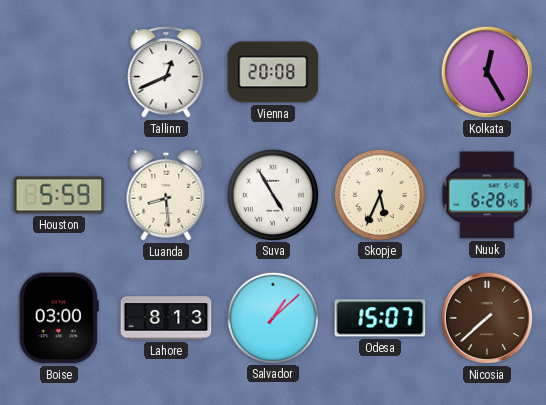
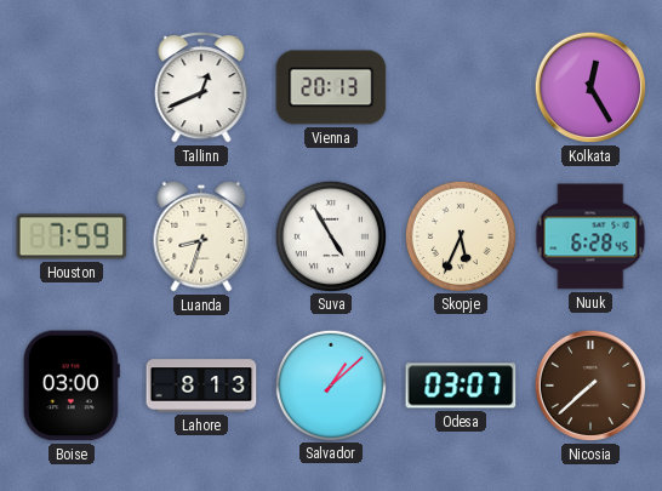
Vienna: 20:08 -> 20:13 (331, 87)
Houston: 5:59 -> 7:59 (72, 236)
Luanda: 8:29 -> 8:33 (201, 236)
Odesa: 15:07 -> 03:07 (461, 386)
